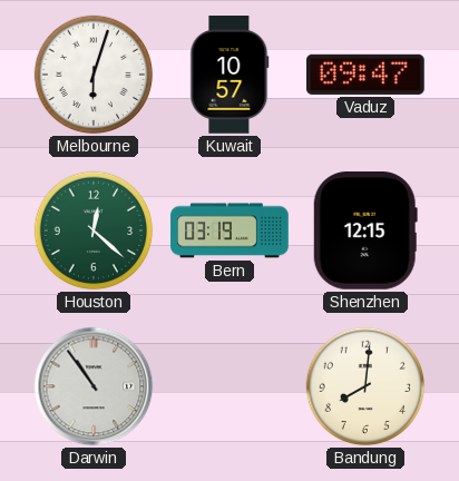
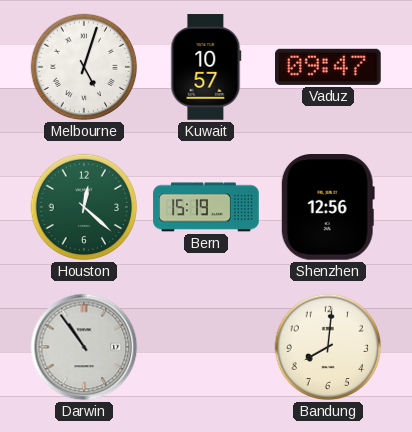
Melbourne: 6:03 -> 5:03 (84, 67)
Bern: 03:19 -> 15:19 (206, 207)
Shenzhen: 12:15 -> 12:56 (328, 208)
